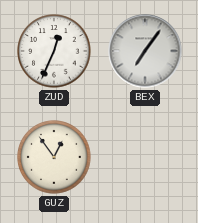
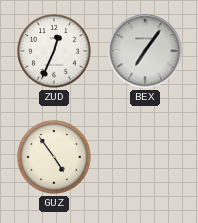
GUZ: 12:54 -> 4:54 (54, 157)
